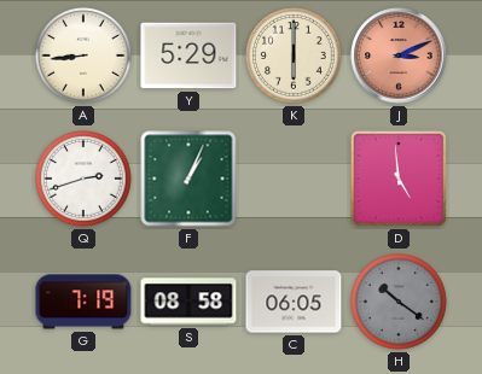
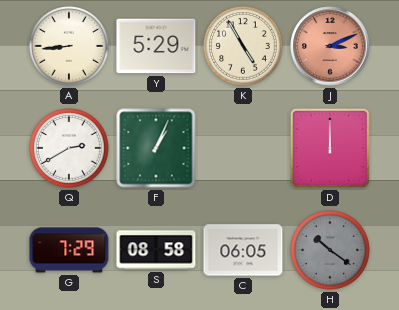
K: 6:00 -> 4:55 (244, 47)
Q: 2:42 -> 2:40 (70, 149)
D: 4:59 -> 12:00 (330, 148)
G: 7:19 -> 7:29 (69, 250)
